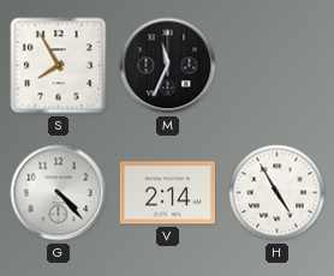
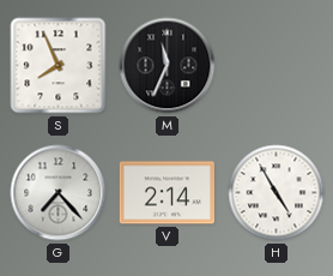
S: 7:55 -> 7:56 (59, 66)
G: 4:23 -> 7:23 (59, 193)
